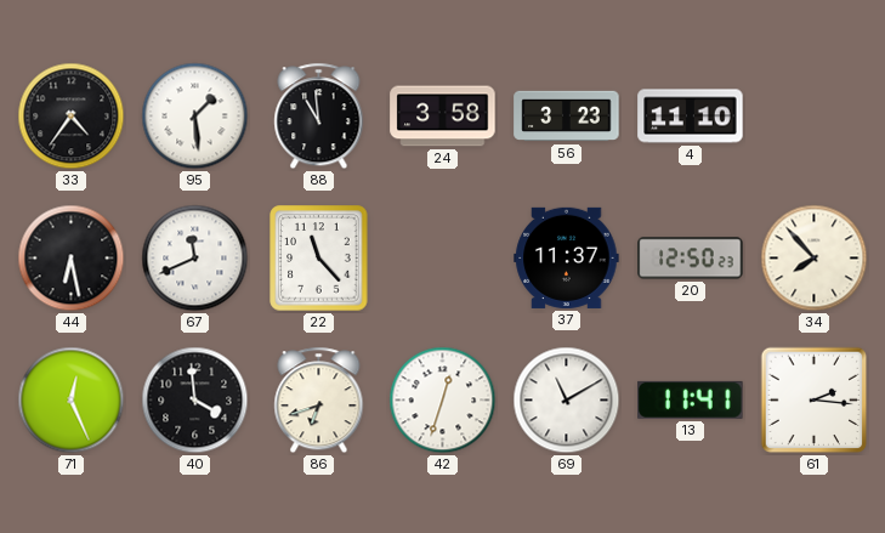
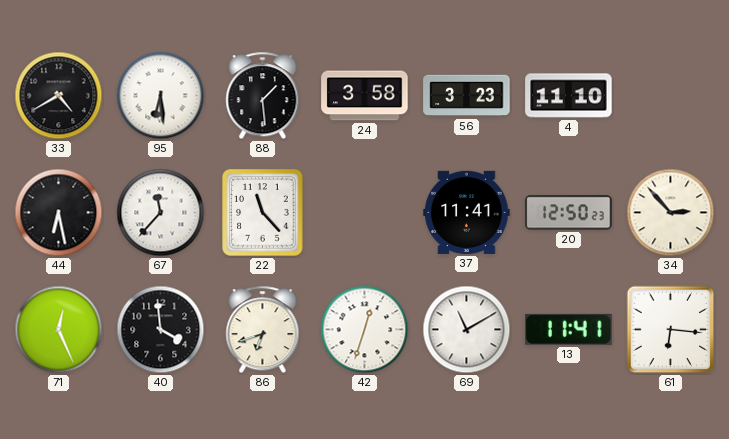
33: 4:36 -> 4:40 (59, 96)
95: 1:29 -> 6:29 (161, 96)
88: 10:59 -> 1:29 (263, 96)
67: 11:41 -> 11:37 (161, 213)
37: 11:37 -> 11:41 (467, 212)
34: 7:53 -> 2:53 (671, 213)
61: 2:16 -> 6:16 (671, 330)
